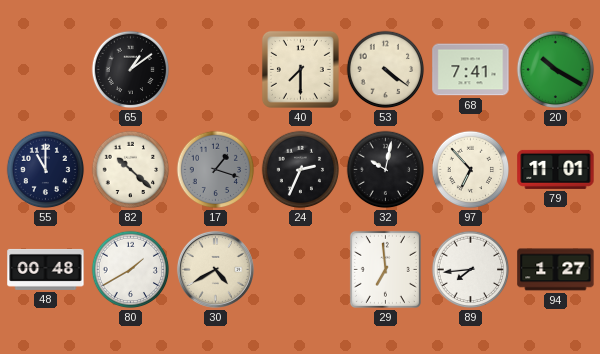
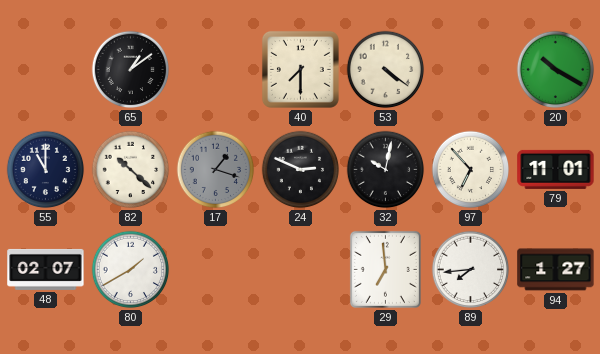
68: 7:41 -> none (471, 70)
24: 2:34 -> 2:49 (301, 170)
48: 00:48 -> 02:07 (46, 269)
30: 4:40 -> none (215, 269)
